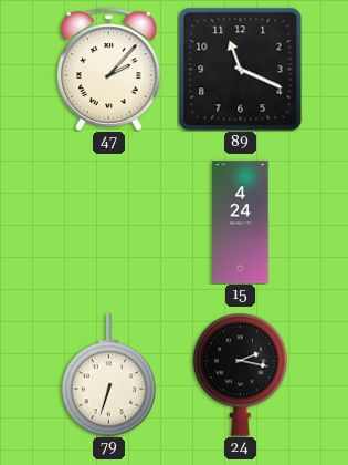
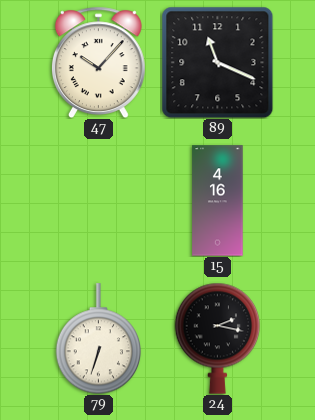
47: 2:07 -> 10:07 (98, 62)
15: 4:24 -> 4:16 (218, 201)
